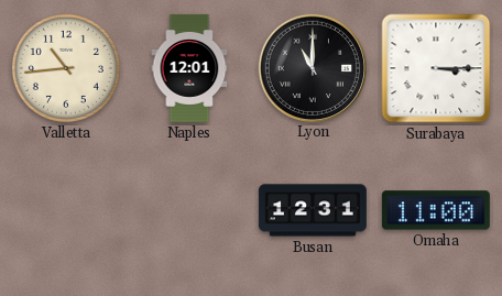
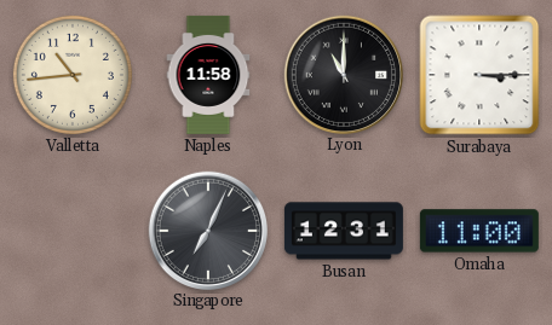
Naples: 12:01 -> 11:58 (208, 75)
Singapore: none -> 7:04 (207, 230)
